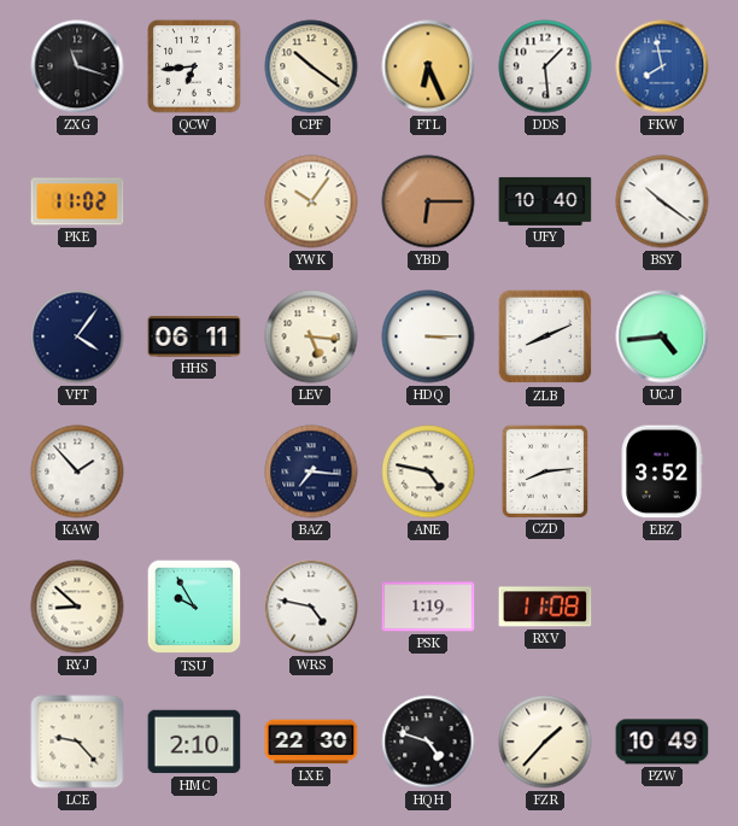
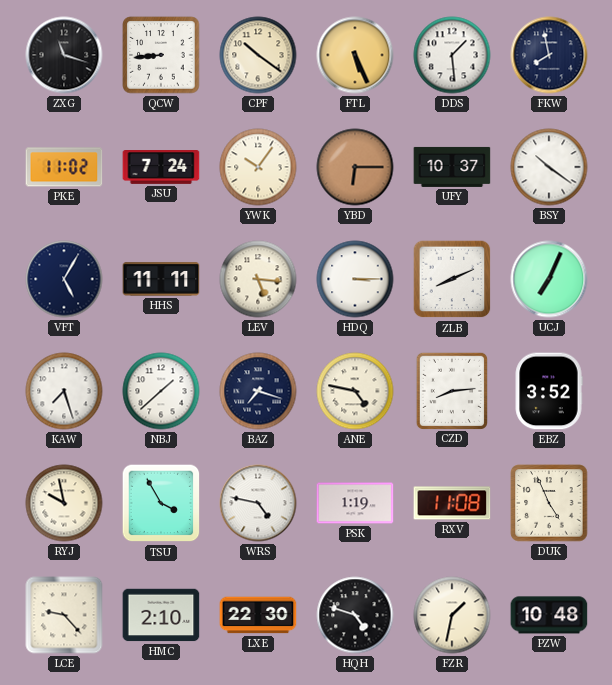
QCW: 6:44 -> 8:44 (161, 55)
FTL: 6:26 -> 5:26 (355, 55)
FKW dial: blue -> navy (549, 55)
JSU: none -> 7:24 (161, 168)
UFY: 10:40 -> 10:37 (452, 167)
VFT: 4:06 -> 5:05 (64, 279)
HHS: 06:11 -> 11:11 (161, 279)
UCJ: 4:44 -> 7:04 (549, 279)
KAW: 1:53 -> 7:27 (64, 391)
NBJ: none -> 1:38 (161, 391)
BAZ: 7:16 -> 7:18 (258, 391)
RYJ: 8:52 -> 9:58 (64, 503)
TSU: 9:55 -> 3:55 (161, 503)
DUK: none -> 4:56 (549, 503)
FZR: 1:37 -> 1:32 (452, 615)
PZW: 10:49 -> 10:48 (549, 615)
